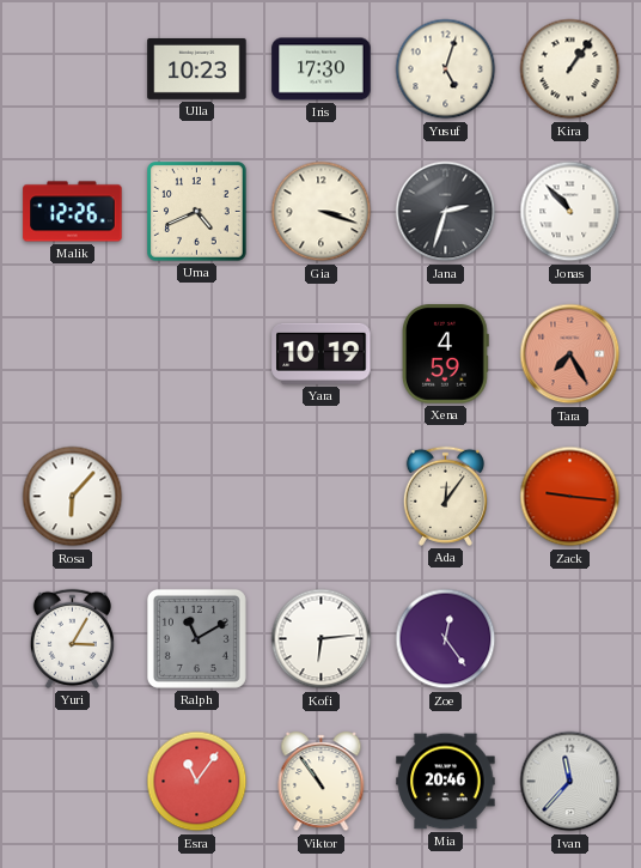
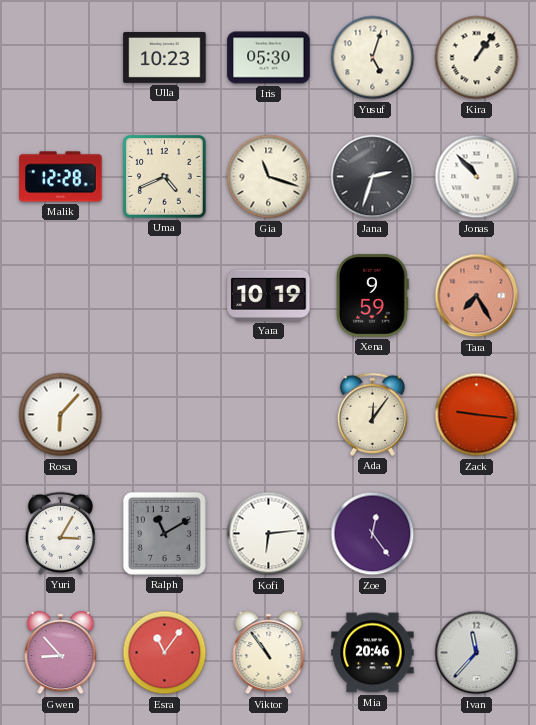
Iris: 17:30 -> 05:30 (269, 58)
Malik: 12:26 -> 12:28 (61, 177)
Gia: 3:18 -> 11:18 (269, 177)
Xena: 4:59 -> 9:59 (372, 296)
Gwen: none -> 8:53 (61, 653)
